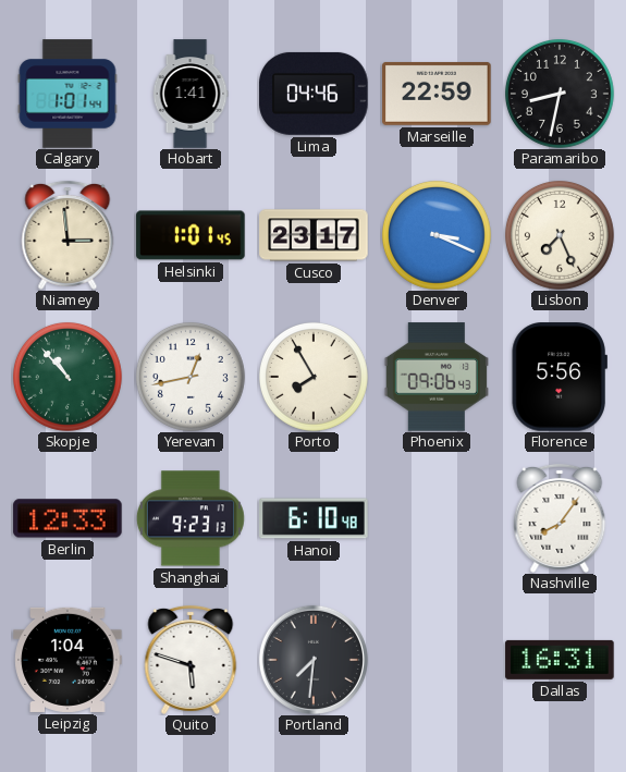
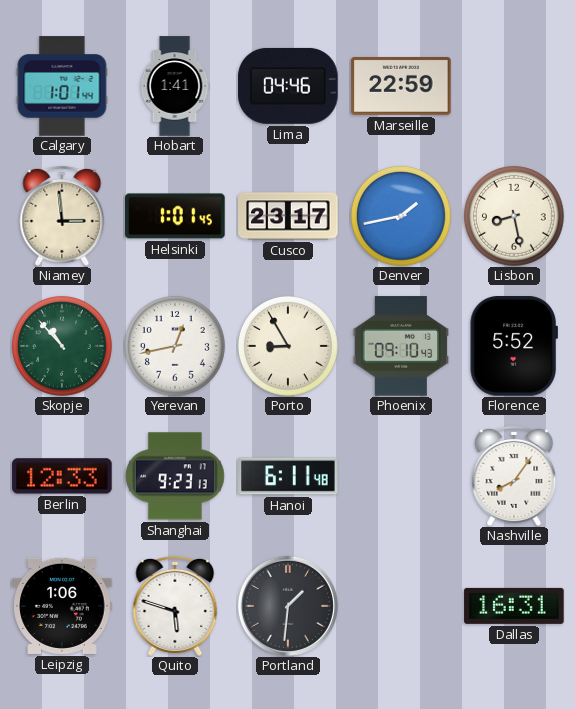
Paramaribo: 8:32 -> none (560, 94)
Denver: 3:19 -> 1:43 (401, 216)
Lisbon: 7:26 -> 8:28 (514, 216)
Porto: 7:55 -> 8:55 (288, 346)
Phoenix: 09:06 -> 09:10 (400, 346)
Florence: 5:56 -> 5:52 (514, 346)
Hanoi: 6:10 -> 6:11 (288, 476)
Leipzig: 1:04 -> 1:06 (62, 606)
Portland: 7:31 -> 1:31 (288, 606)
